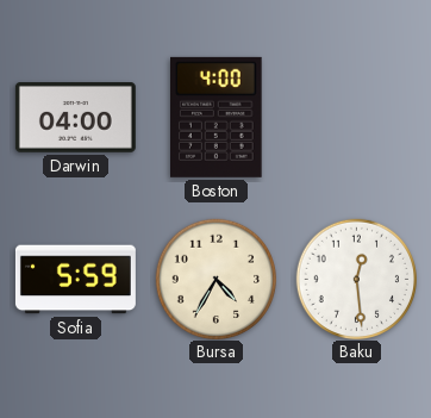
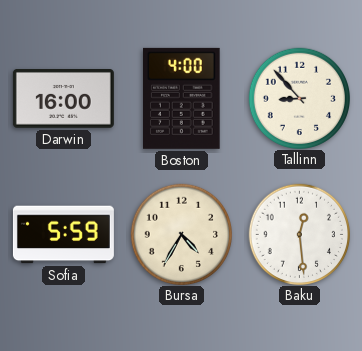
Darwin: 04:00 -> 16:00 (63, 99)
Tallinn: none -> 8:53 (299, 98)
